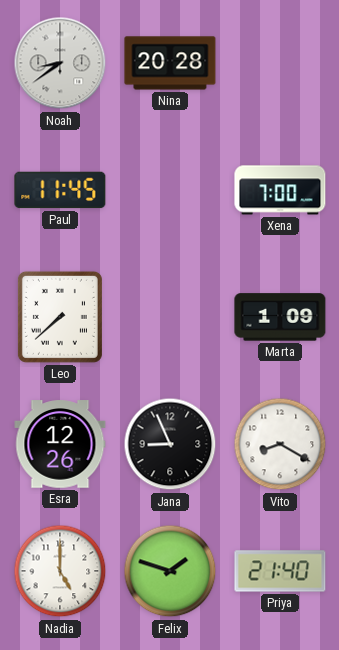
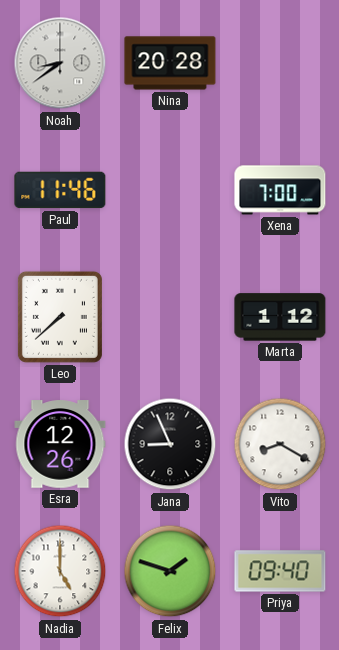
Paul: 11:45 -> 11:46 (60, 190)
Marta: 1:09 -> 1:12 (280, 317)
Priya: 21:40 -> 09:40 (280, 571)
